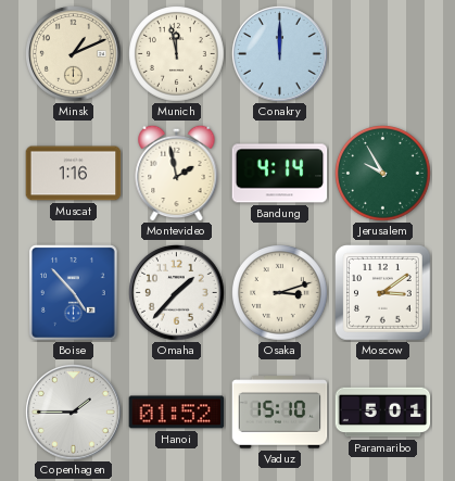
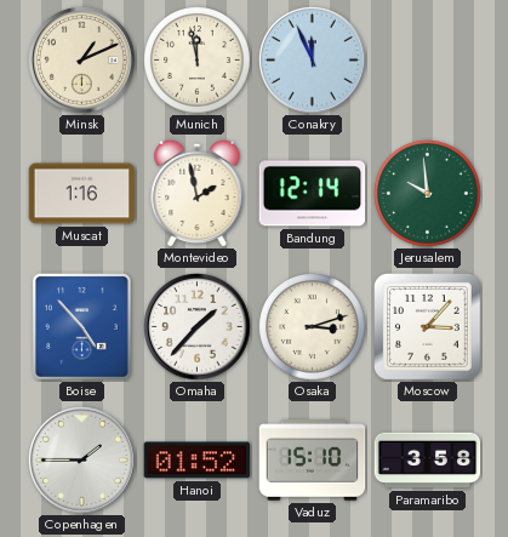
Conakry: 12:00 -> 11:56 (313, 61)
Bandung: 4:14 -> 12:14 (313, 194)
Jerusalem: 9:55 -> 9:59 (428, 194)
Moscow: 3:09 -> 3:07 (428, 327)
Paramaribo: 5:01 -> 3:58 (428, 461)
